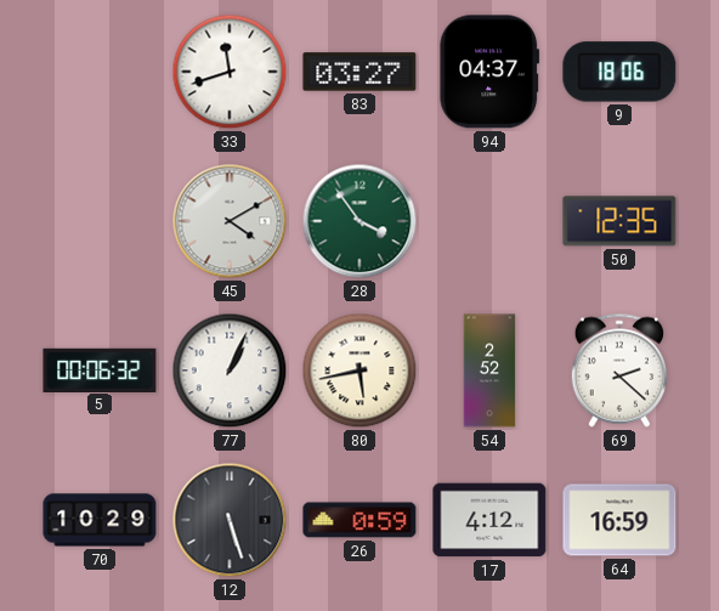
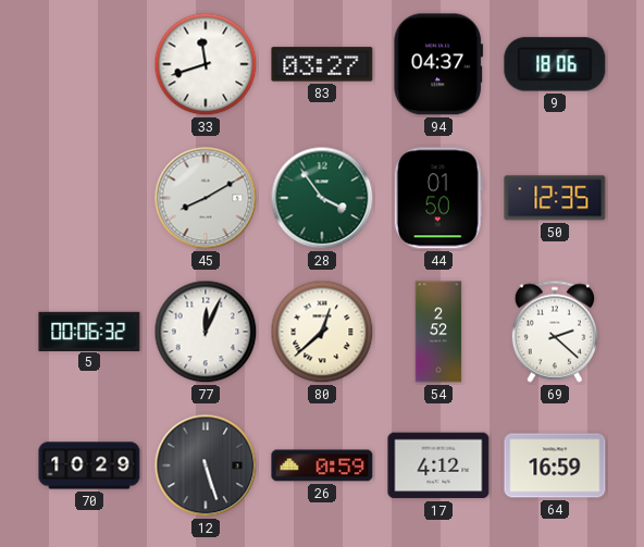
45: 4:10 -> 8:10 (206, 198)
44: none -> 01:50 (438, 198)
77: 1:04 -> 12:04 (206, 332)
80: 5:43 -> 12:38 (322, 332)
